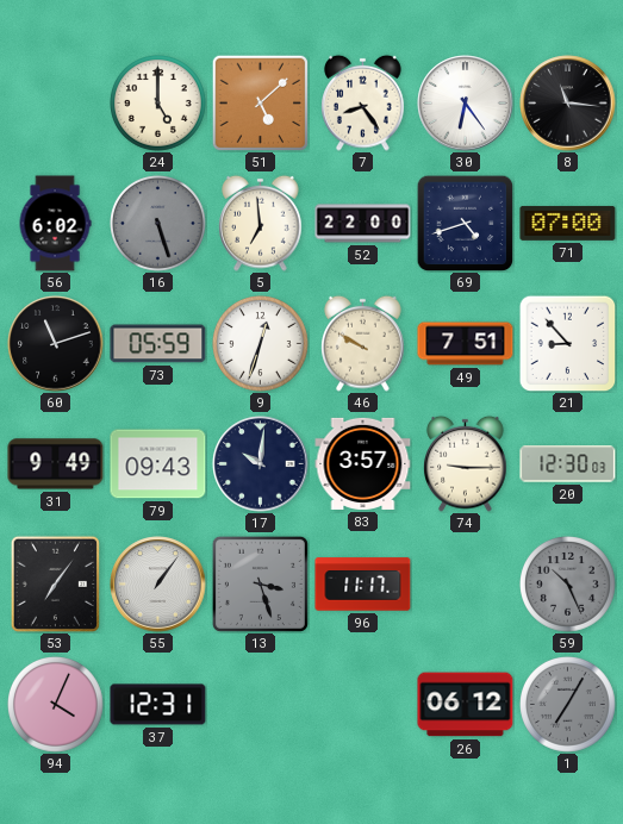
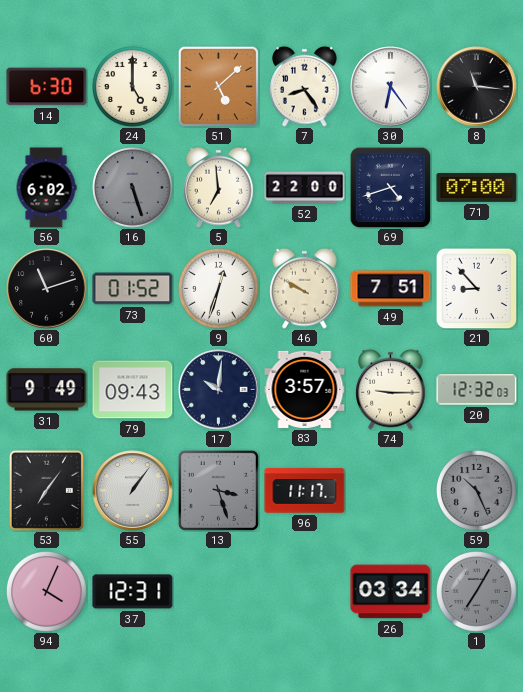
14: none -> 6:30 (47, 87)
73: 05:59 -> 01:52 (133, 289)
20: 12:30 -> 12:32 (477, 390)
26: 06:12 -> 03:34 (391, 592)
